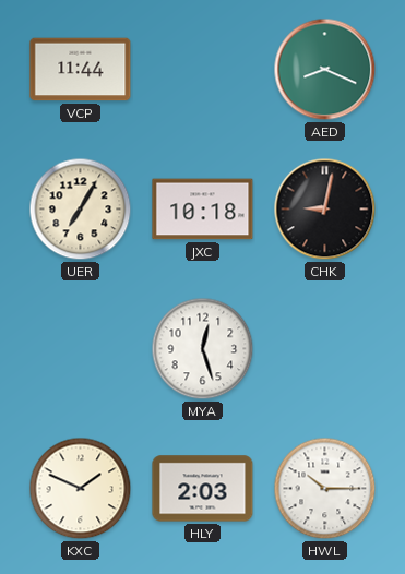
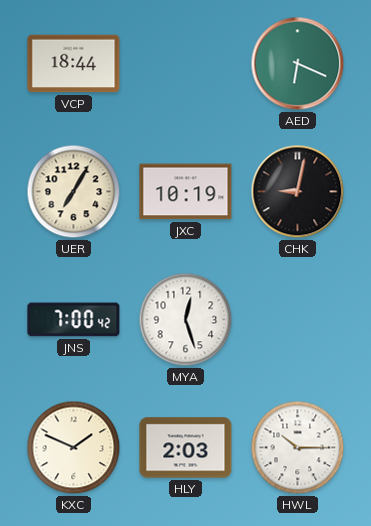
VCP: 11:44 -> 18:44 (74, 64)
AED: 8:19 -> 6:19 (298, 64)
JXC: 10:18 -> 10:19 (186, 192)
JNS: none -> 7:00 (74, 320)
